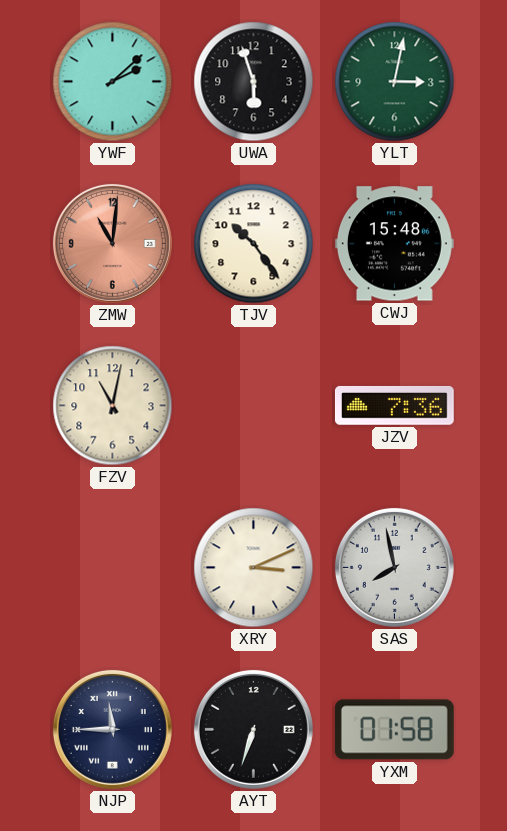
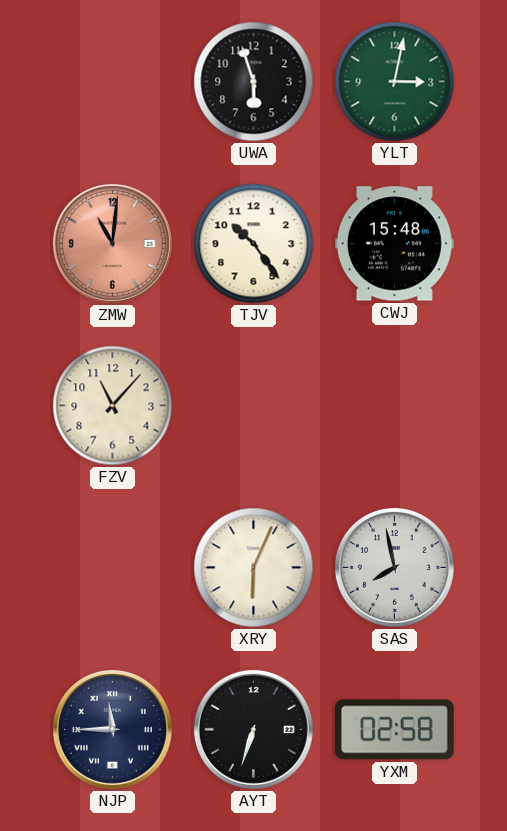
YWF: 2:08 -> none (113, 82)
FZV: 11:02 -> 11:07 (113, 406)
JZV: 7:36 -> none (394, 405)
XRY: 3:11 -> 6:04 (254, 568)
YXM: 01:58 -> 02:58 (394, 730)
